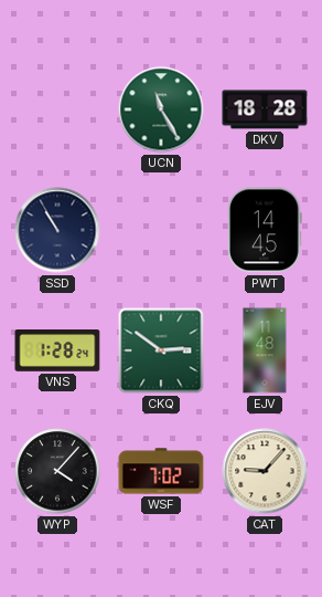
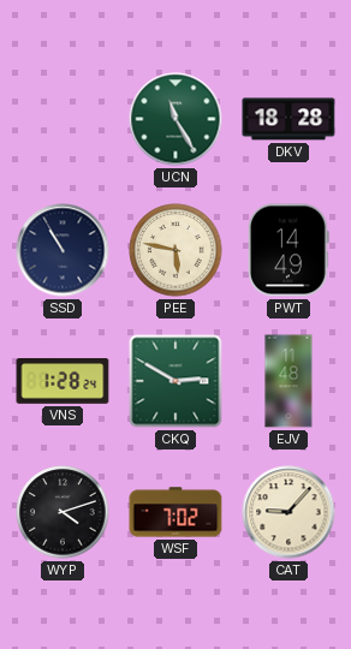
PEE: none -> 5:47 (175, 250)
PWT: 14:45 -> 14:49 (288, 250)
CKQ: 2:51 -> 2:50 (175, 381)
WYP: 4:07 -> 4:12 (63, 512)
